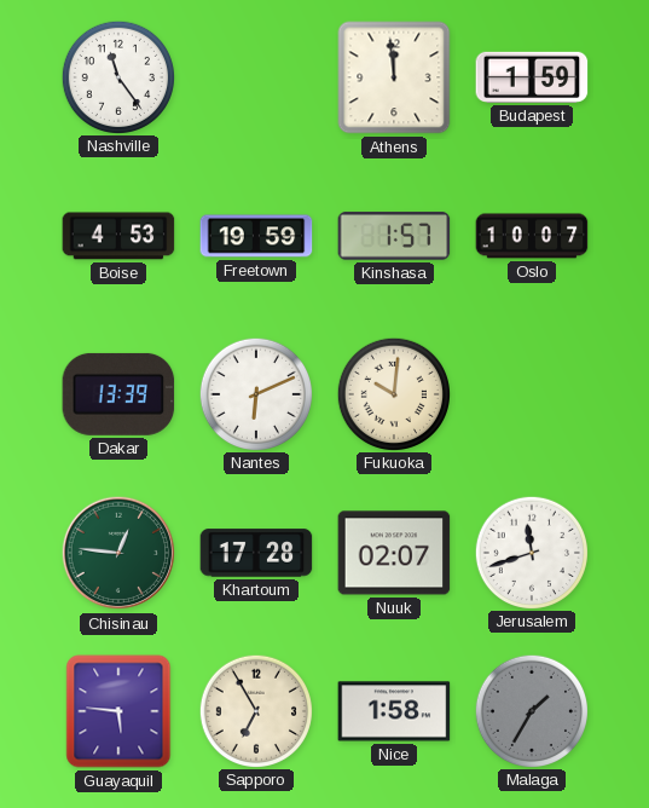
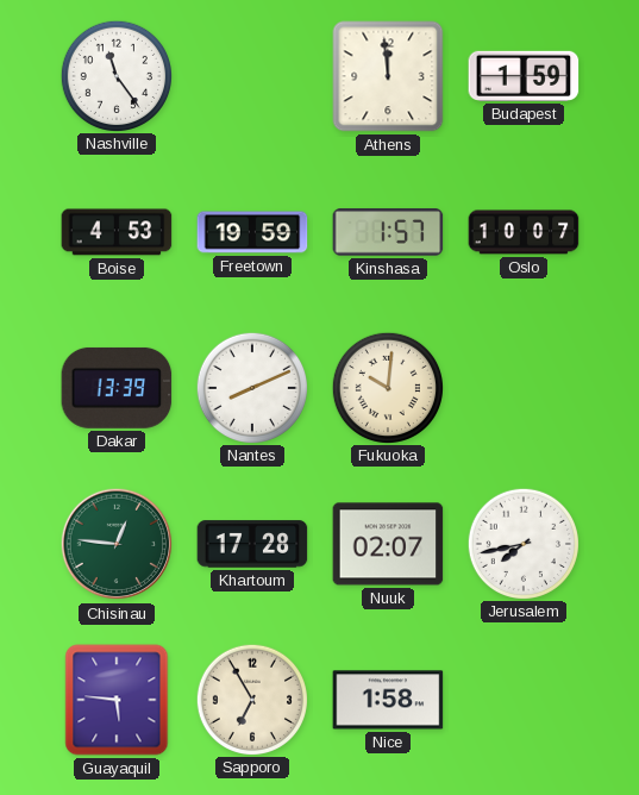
Nantes: 6:11 -> 8:11 (251, 387)
Jerusalem: 11:42 -> 7:43 (522, 543)
Malaga: 1:35 -> none (531, 710)
